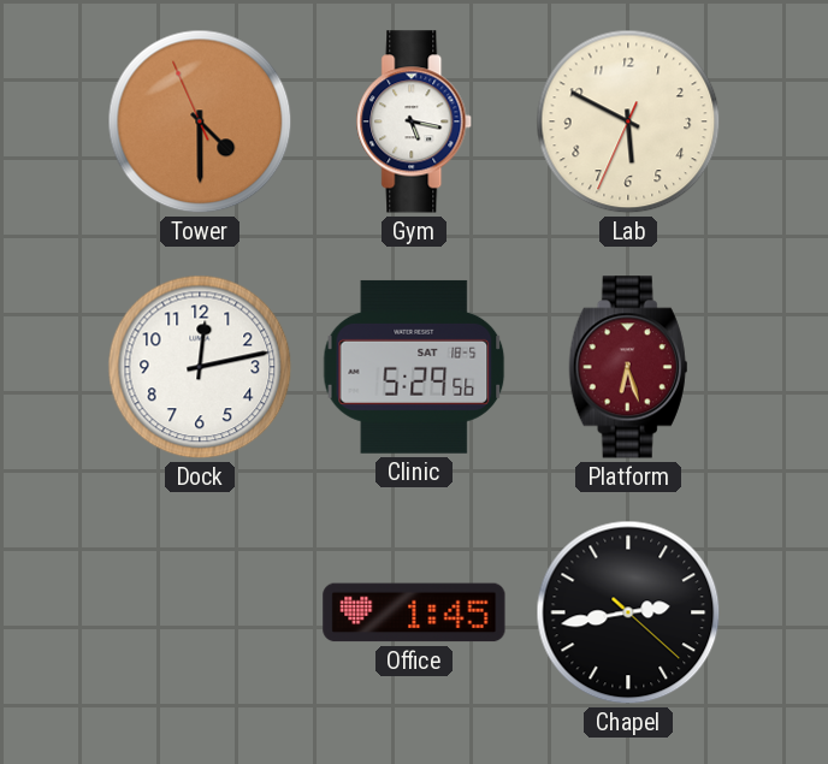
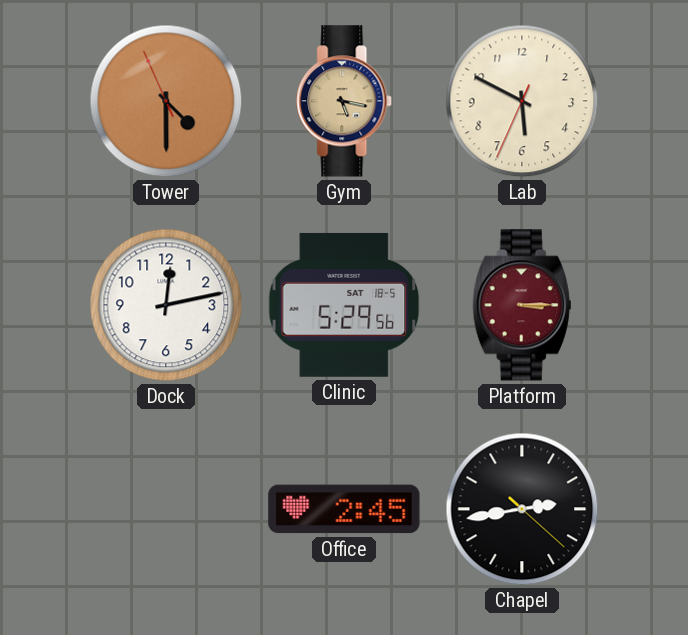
Gym dial: white -> champagne (345, 101)
Platform: 6:27 -> 3:15 (522, 305)
Office: 1:45 -> 2:45 (344, 509)
